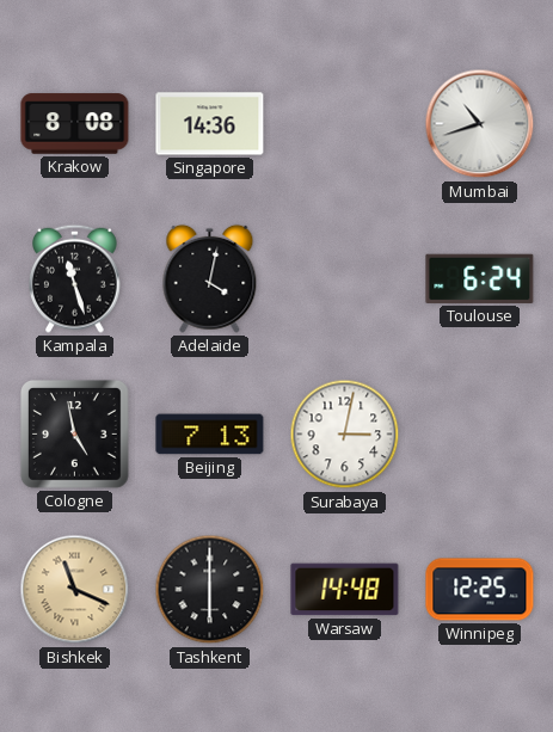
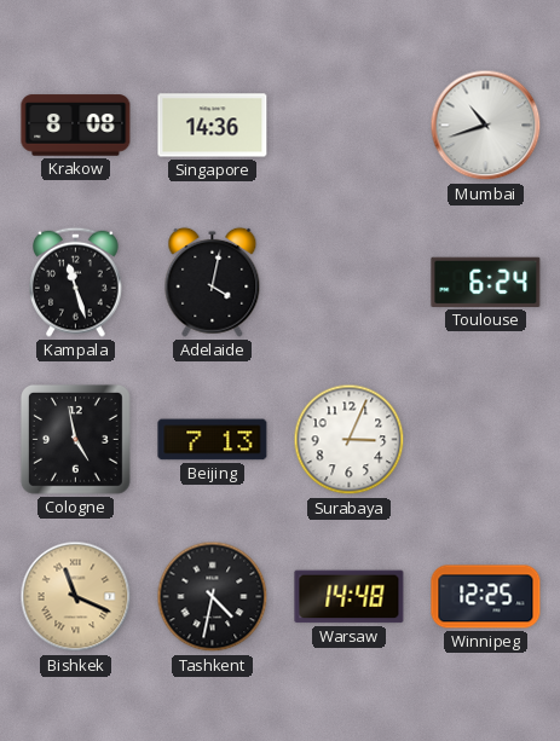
Surabaya: 3:02 -> 3:04 (350, 440)
Tashkent: 6:00 -> 4:32 (213, 597)
